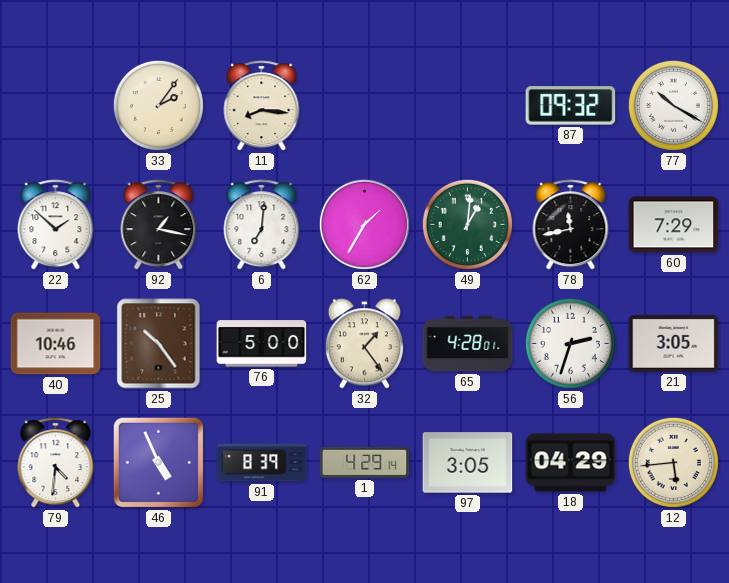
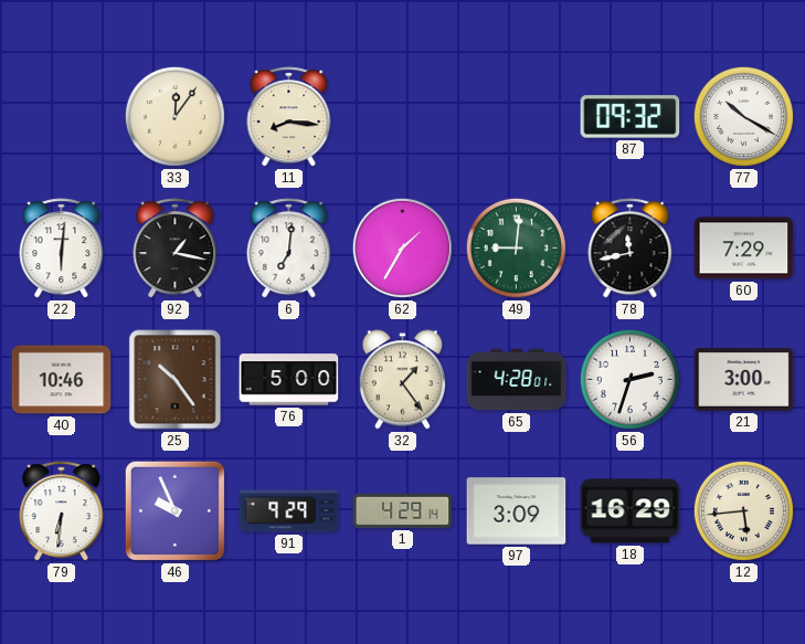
33: 2:06 -> 12:06 (174, 116)
22: 1:52 -> 6:01 (62, 249)
49: 1:01 -> 9:01 (516, 247)
21: 3:05 -> 3:00 (744, 379)
79: 4:31 -> 6:31 (62, 511)
46: 4:56 -> 9:56 (174, 510)
91: 8:39 -> 9:29 (289, 511)
97: 3:05 -> 3:09 (517, 511)
18: 04:29 -> 16:29 (631, 511)
